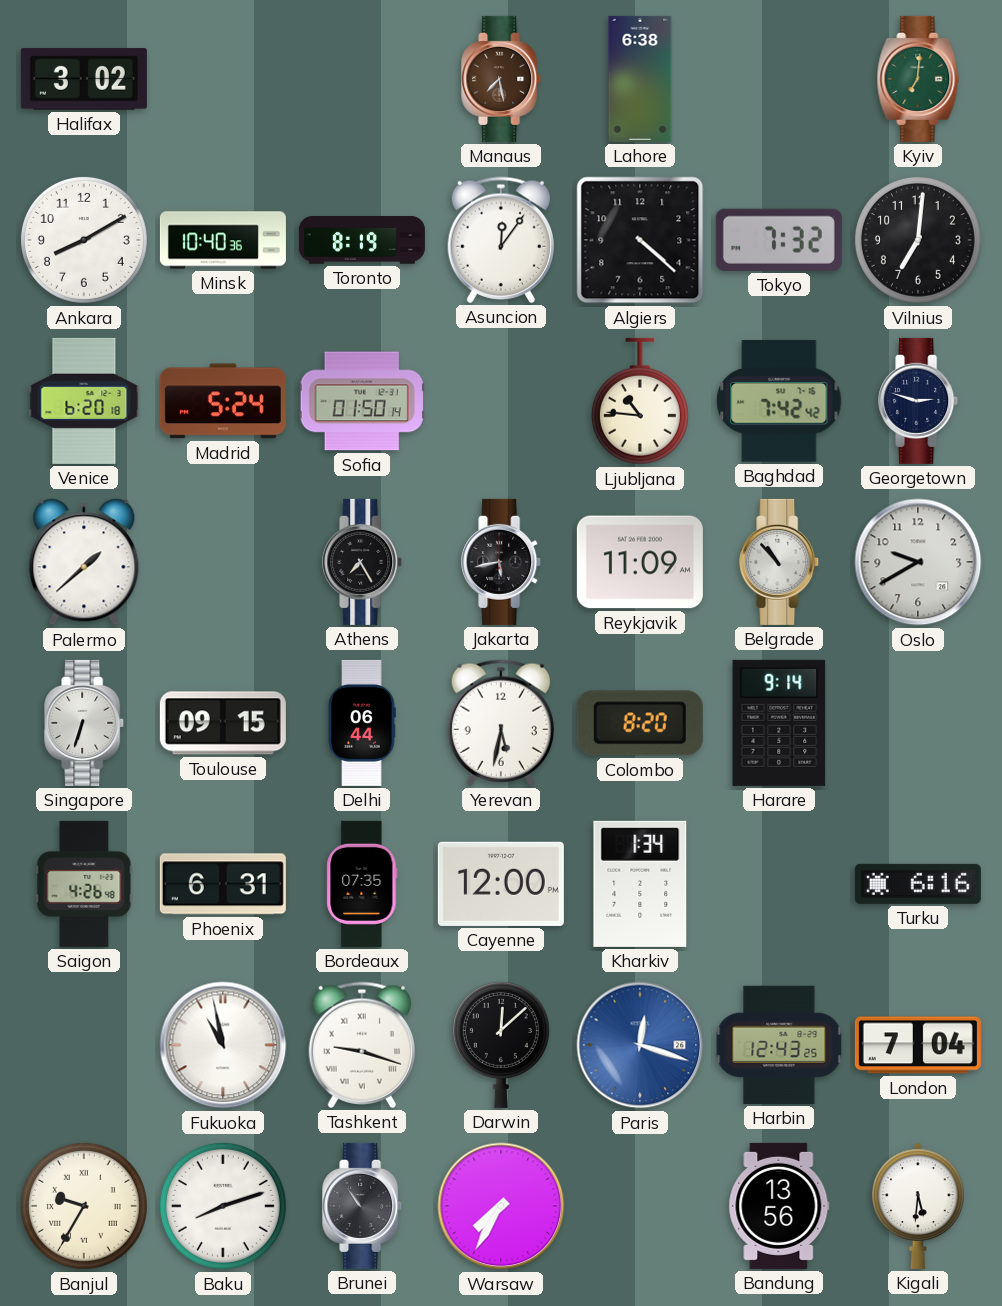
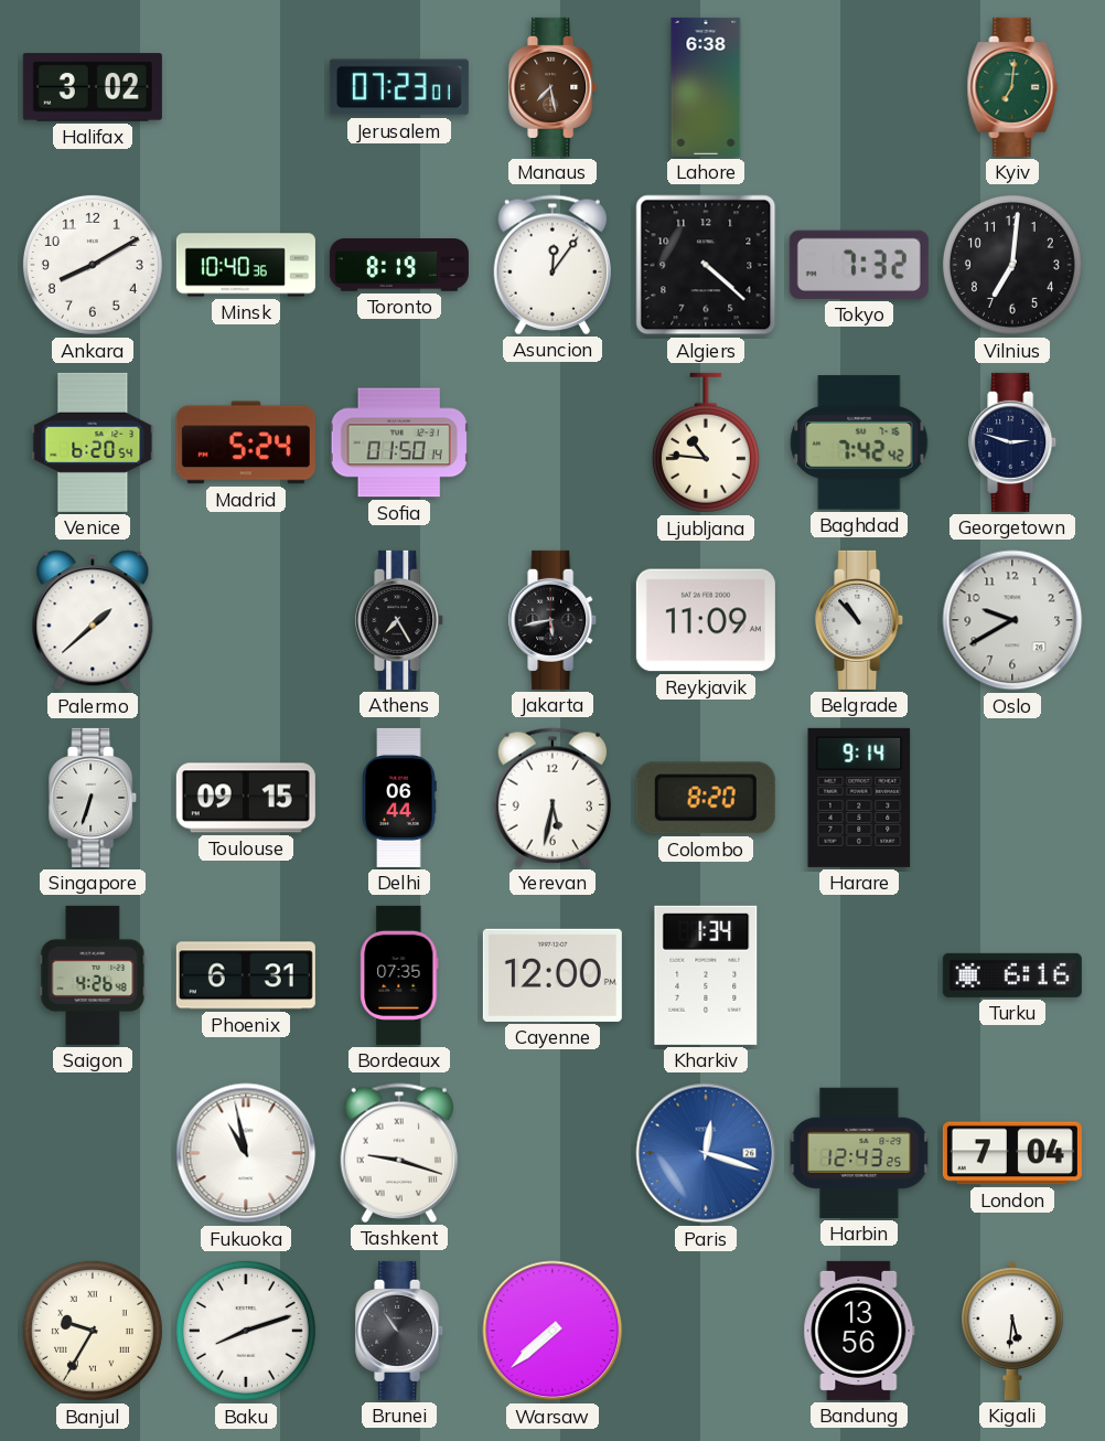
Jerusalem: none -> 07:23 (399, 87)
Venice: 6:20:18 -> 6:20:54 (93, 442)
Darwin: 12:08 -> none (501, 1045)
Warsaw: 7:35 -> 7:38 (552, 1331)
